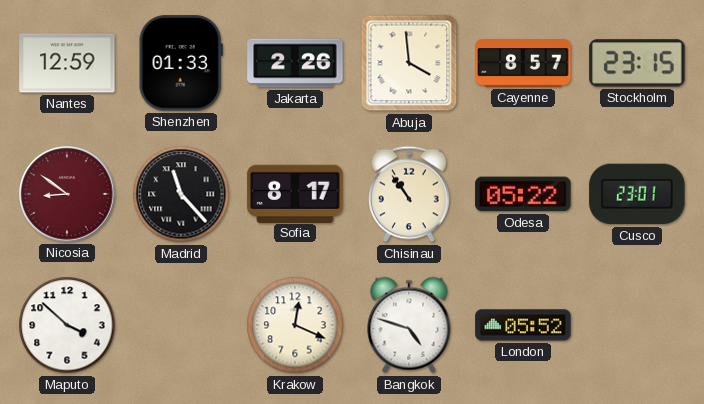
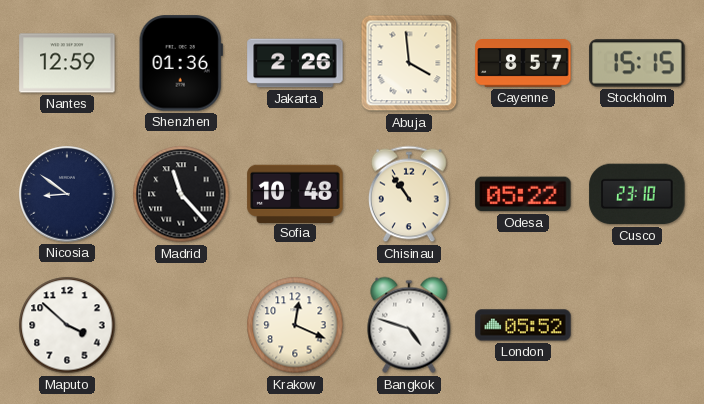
Shenzhen: 01:33 -> 01:36 (181, 63)
Stockholm: 23:15 -> 15:15 (637, 63)
Nicosia dial: burgundy -> navy (67, 194)
Sofia: 8:17 -> 10:48 (295, 193)
Cusco: 23:01 -> 23:10 (637, 194)
